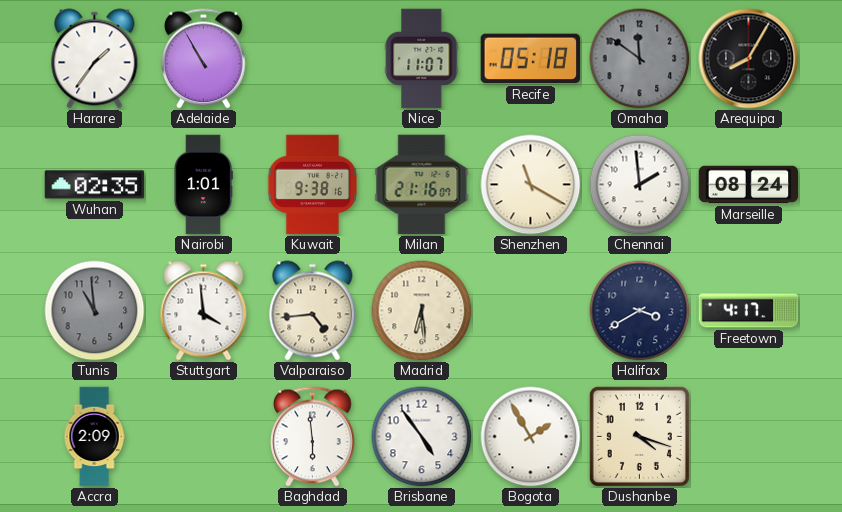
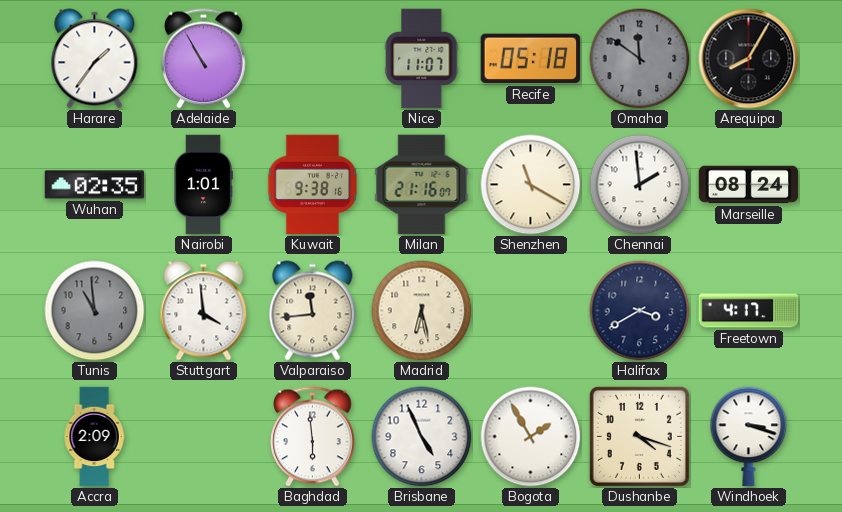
Valparaiso: 4:44 -> 11:44 (313, 311)
Madrid: 6:29 -> 6:28 (422, 311)
Brisbane: 4:54 -> 4:56 (422, 437)
Windhoek: none -> 3:18 (749, 437)
